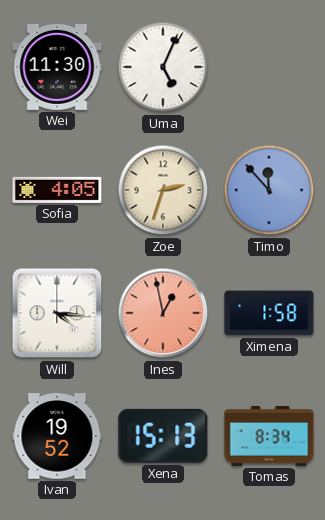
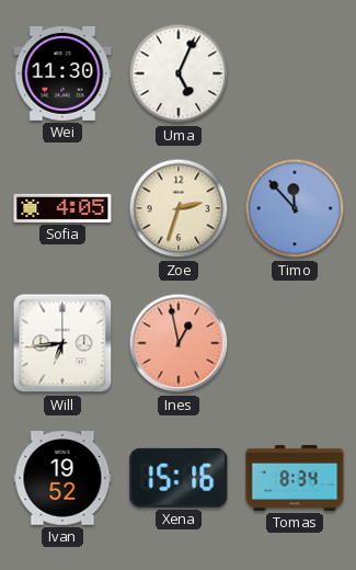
Will: 4:16 -> 6:44 (62, 343)
Ximena: 1:58 -> none (269, 313)
Xena: 15:13 -> 15:16 (179, 478)
